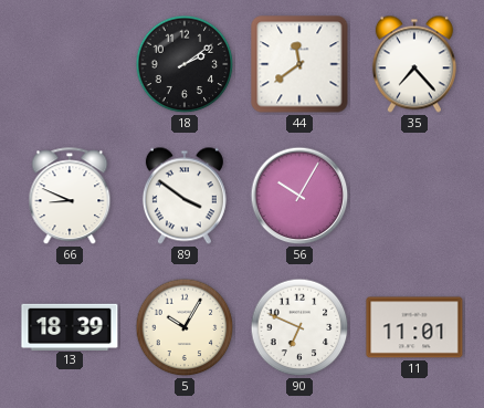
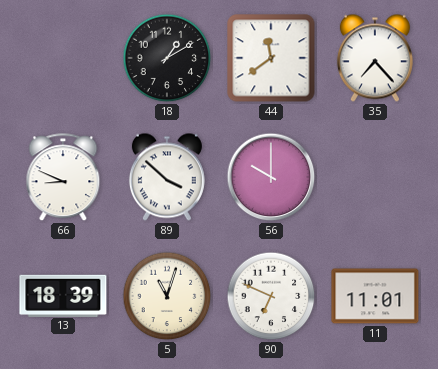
18: 2:09 -> 1:10 (167, 58)
89: 3:51 -> 3:52 (167, 177)
56: 10:05 -> 10:00 (271, 177)
5: 10:05 -> 11:03 (167, 296)
